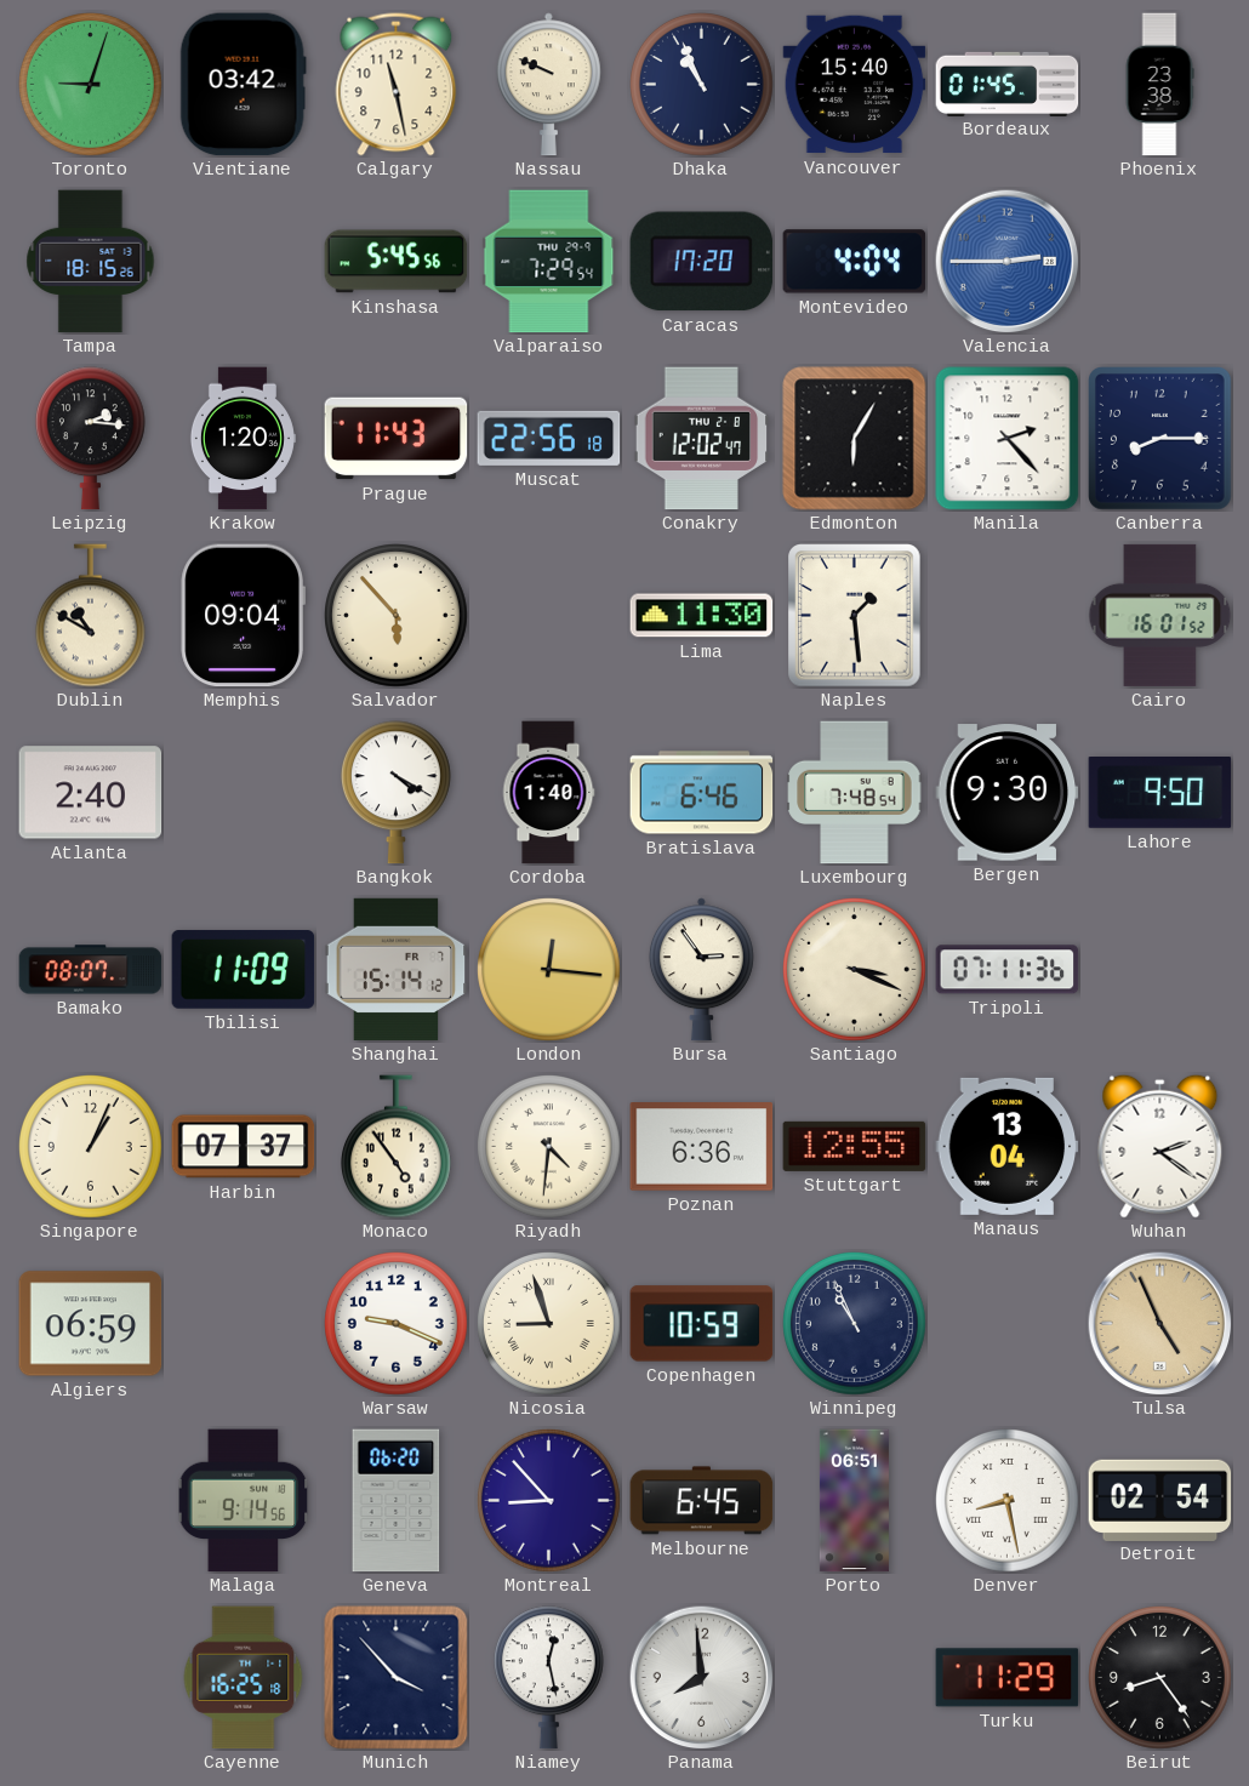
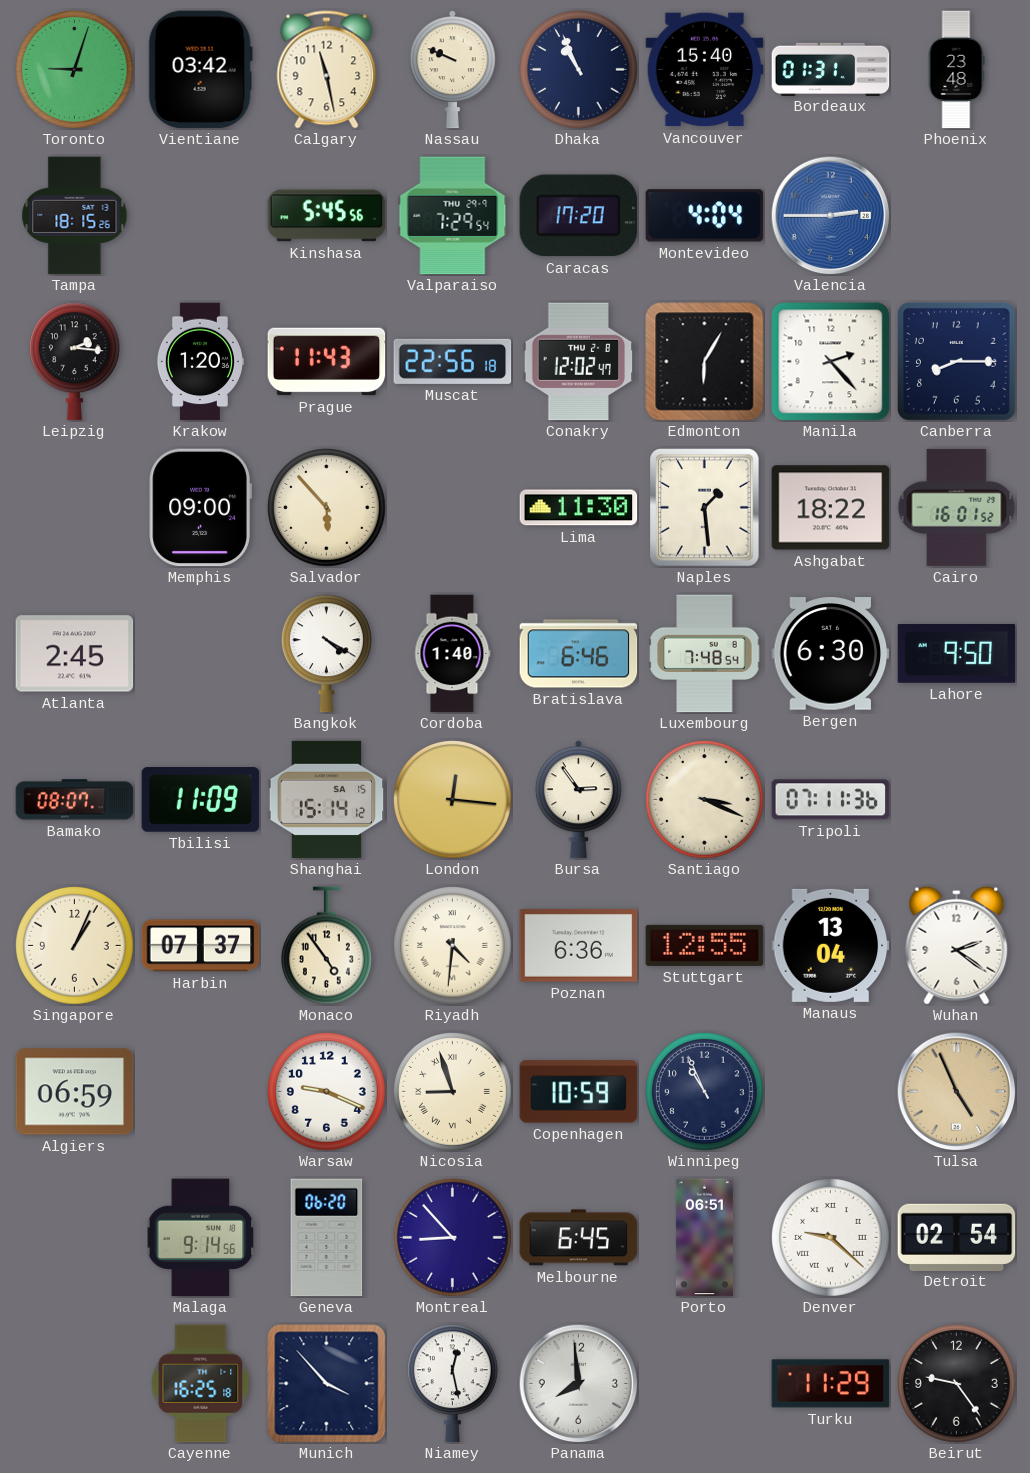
Bordeaux: 01:45 -> 01:31 (831, 69)
Phoenix: 23:38 -> 23:48 (956, 70)
Dublin: 10:50 -> none (90, 616)
Memphis: 09:04 -> 09:00 (200, 508)
Ashgabat: none -> 18:22 (831, 508)
Atlanta: 2:40 -> 2:45 (75, 654)
Bergen: 9:30 -> 6:30 (831, 654)
Shanghai date: FR 7 -> SA 15 (327, 799)
Denver: 8:28 -> 9:22 (831, 1238)
Beirut: 8:24 -> 9:24 (957, 1384)
